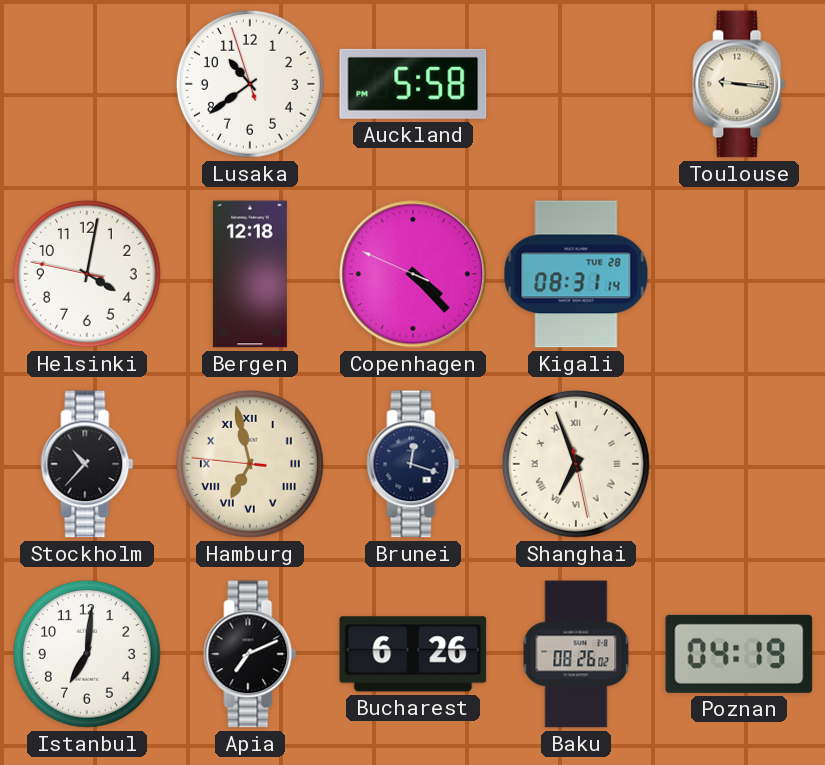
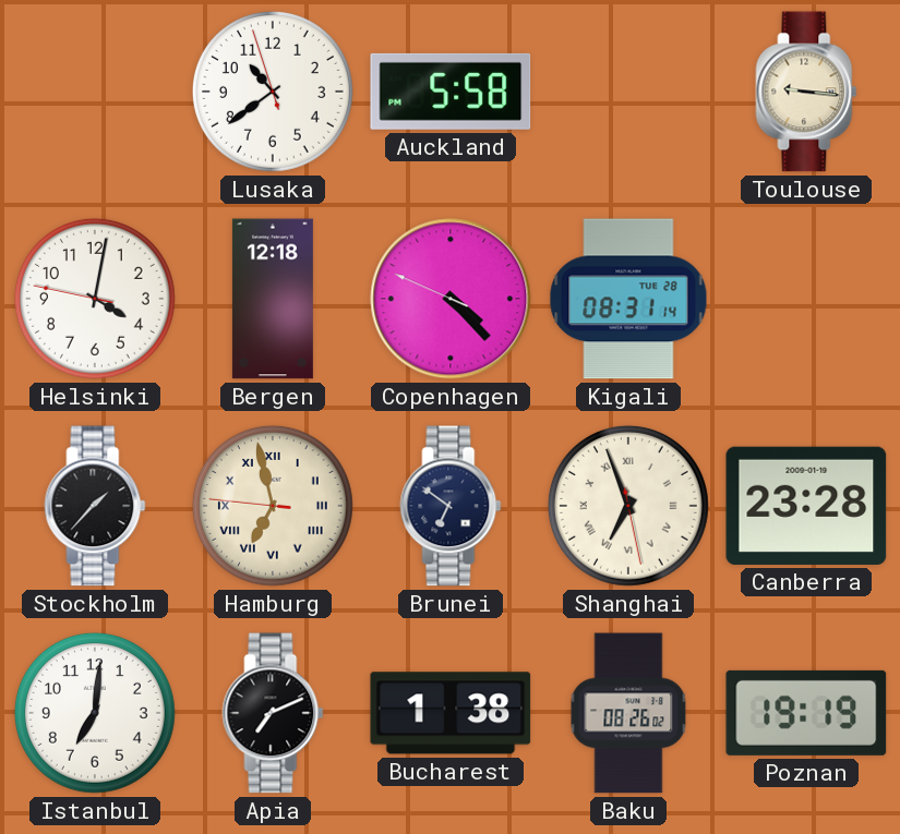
Stockholm: 10:37 -> 1:37 (95, 506)
Brunei: 12:18 -> 6:51 (451, 506)
Canberra: none -> 23:28 (806, 506)
Bucharest: 6:26 -> 1:38 (451, 713)
Poznan: 04:19 -> 19:19 (806, 713)
